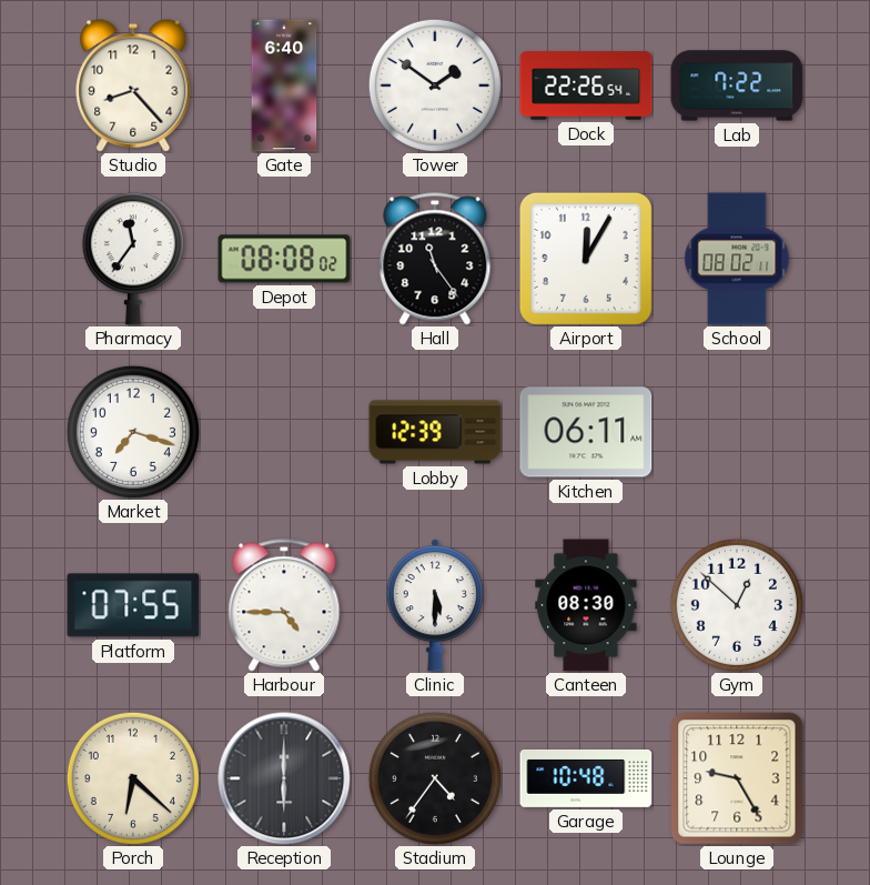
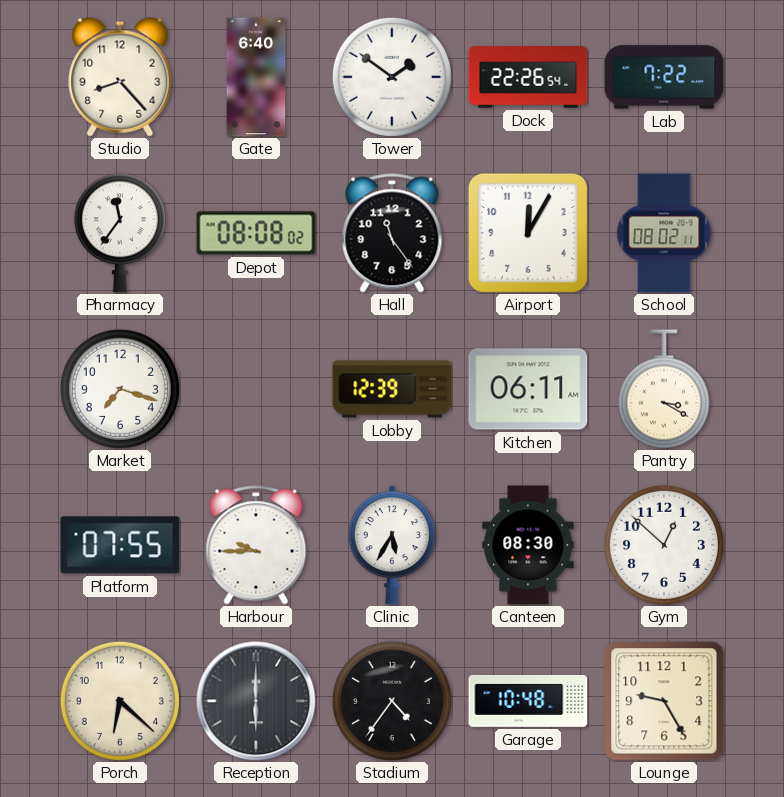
Pantry: none -> 3:20 (664, 389)
Harbour: 4:45 -> 9:45 (256, 545)
Clinic: 5:30 -> 5:35 (392, 545)
